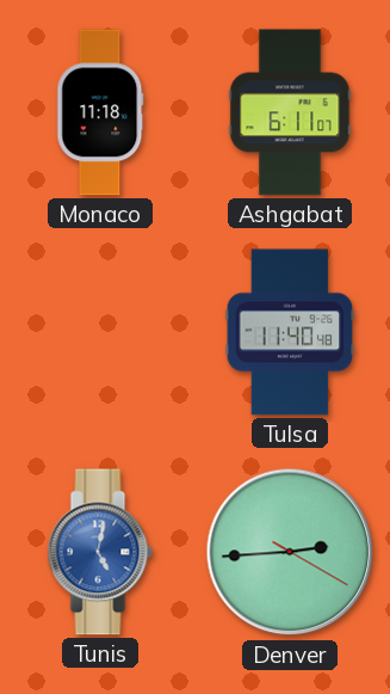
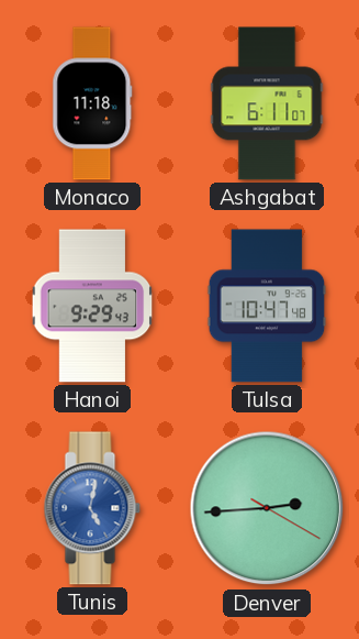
Hanoi: none -> 9:29 (92, 306)
Tulsa: 11:40 -> 10:47 (267, 306)
